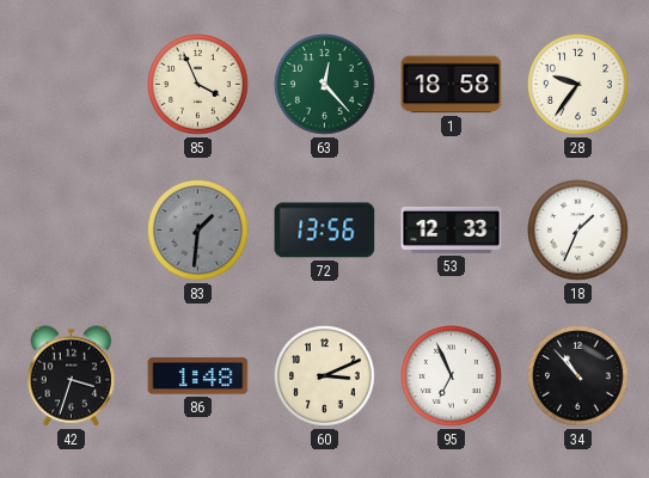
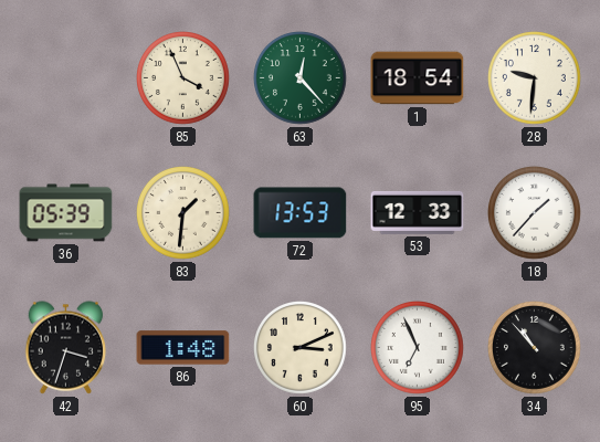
1: 18:58 -> 18:54 (418, 78)
28: 9:36 -> 9:31 (535, 78)
36: none -> 05:39 (66, 213)
83 dial: grey -> cream (183, 213)
72: 13:56 -> 13:53 (301, 213)
18: 1:34 -> 1:37 (535, 213)
